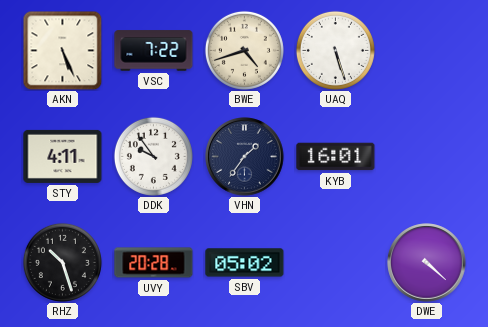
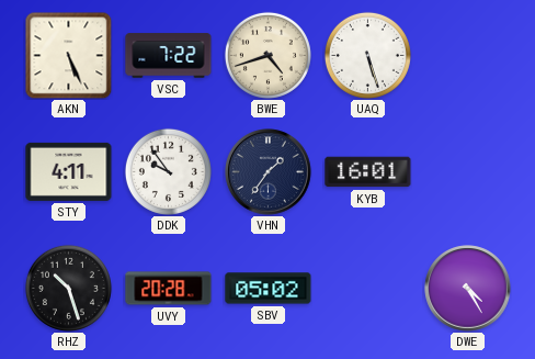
DWE: 4:22 -> 4:25 (468, 289)
